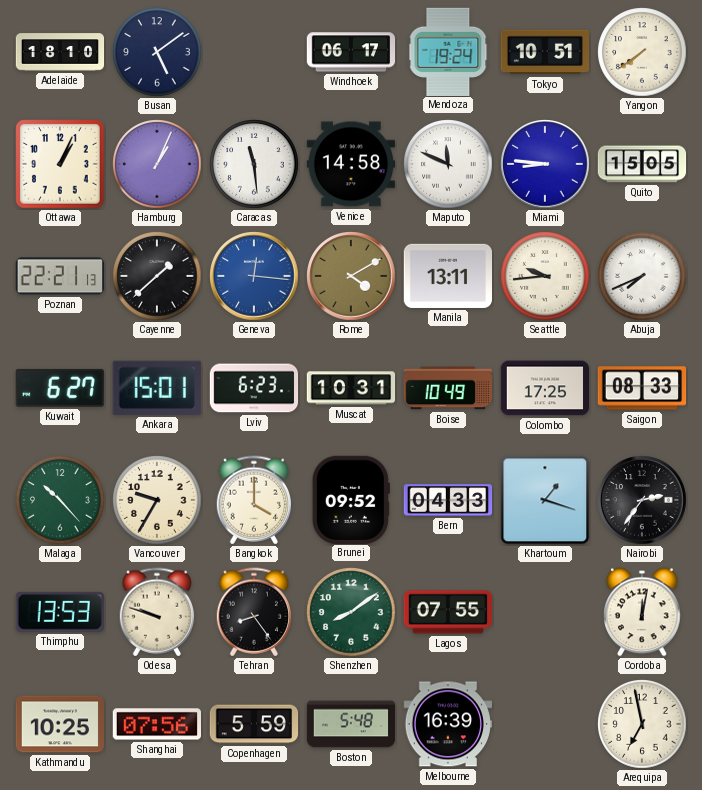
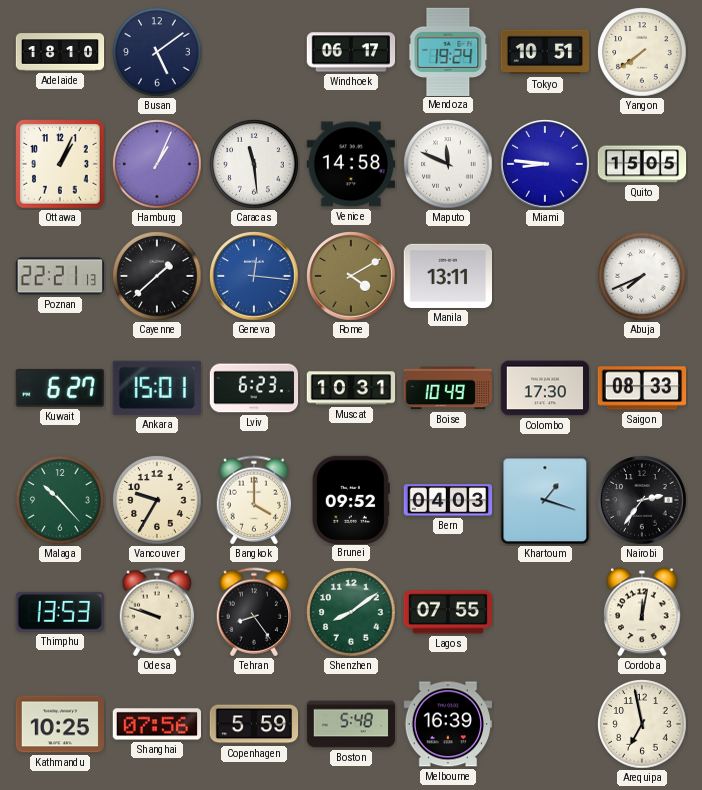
Seattle: 9:44 -> none (545, 276)
Colombo: 17:25 -> 17:30 (544, 388)
Bern: 04:33 -> 04:03 (448, 500)
